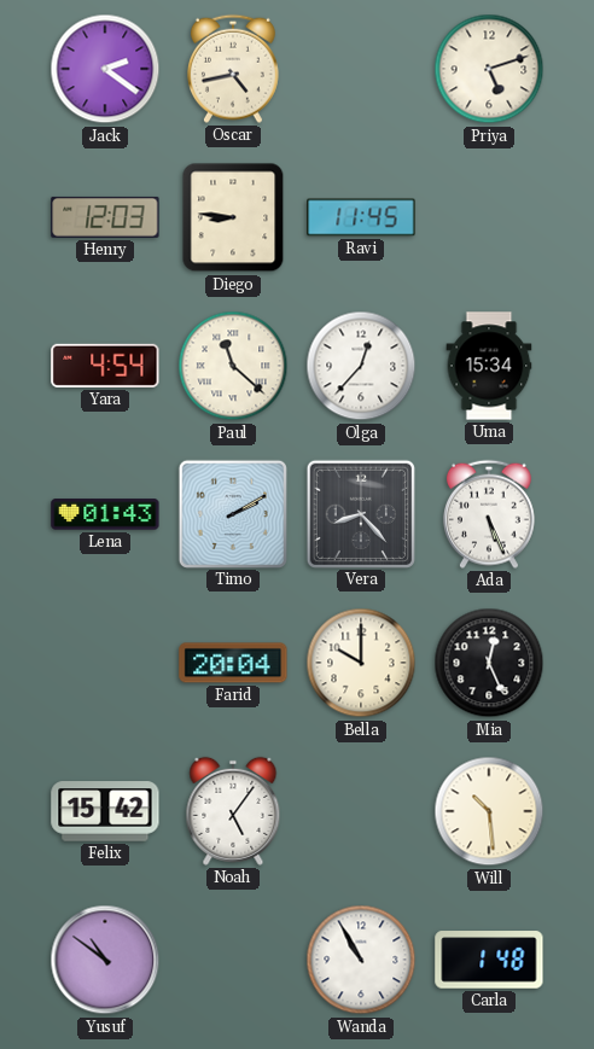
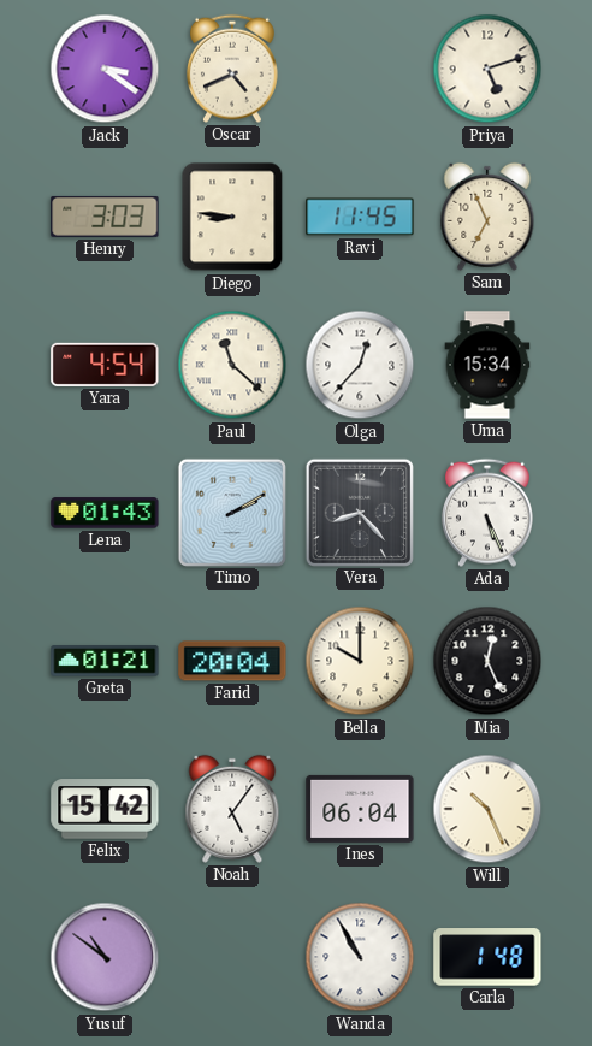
Jack: 2:21 -> 3:21 (105, 69)
Oscar: 4:43 -> 4:41 (232, 69)
Henry: 12:03 -> 3:03 (105, 217)
Sam: none -> 6:56 (487, 217)
Greta: none -> 01:21 (105, 661)
Ines: none -> 06:04 (360, 809)
Will: 10:29 -> 10:26 (487, 809)
